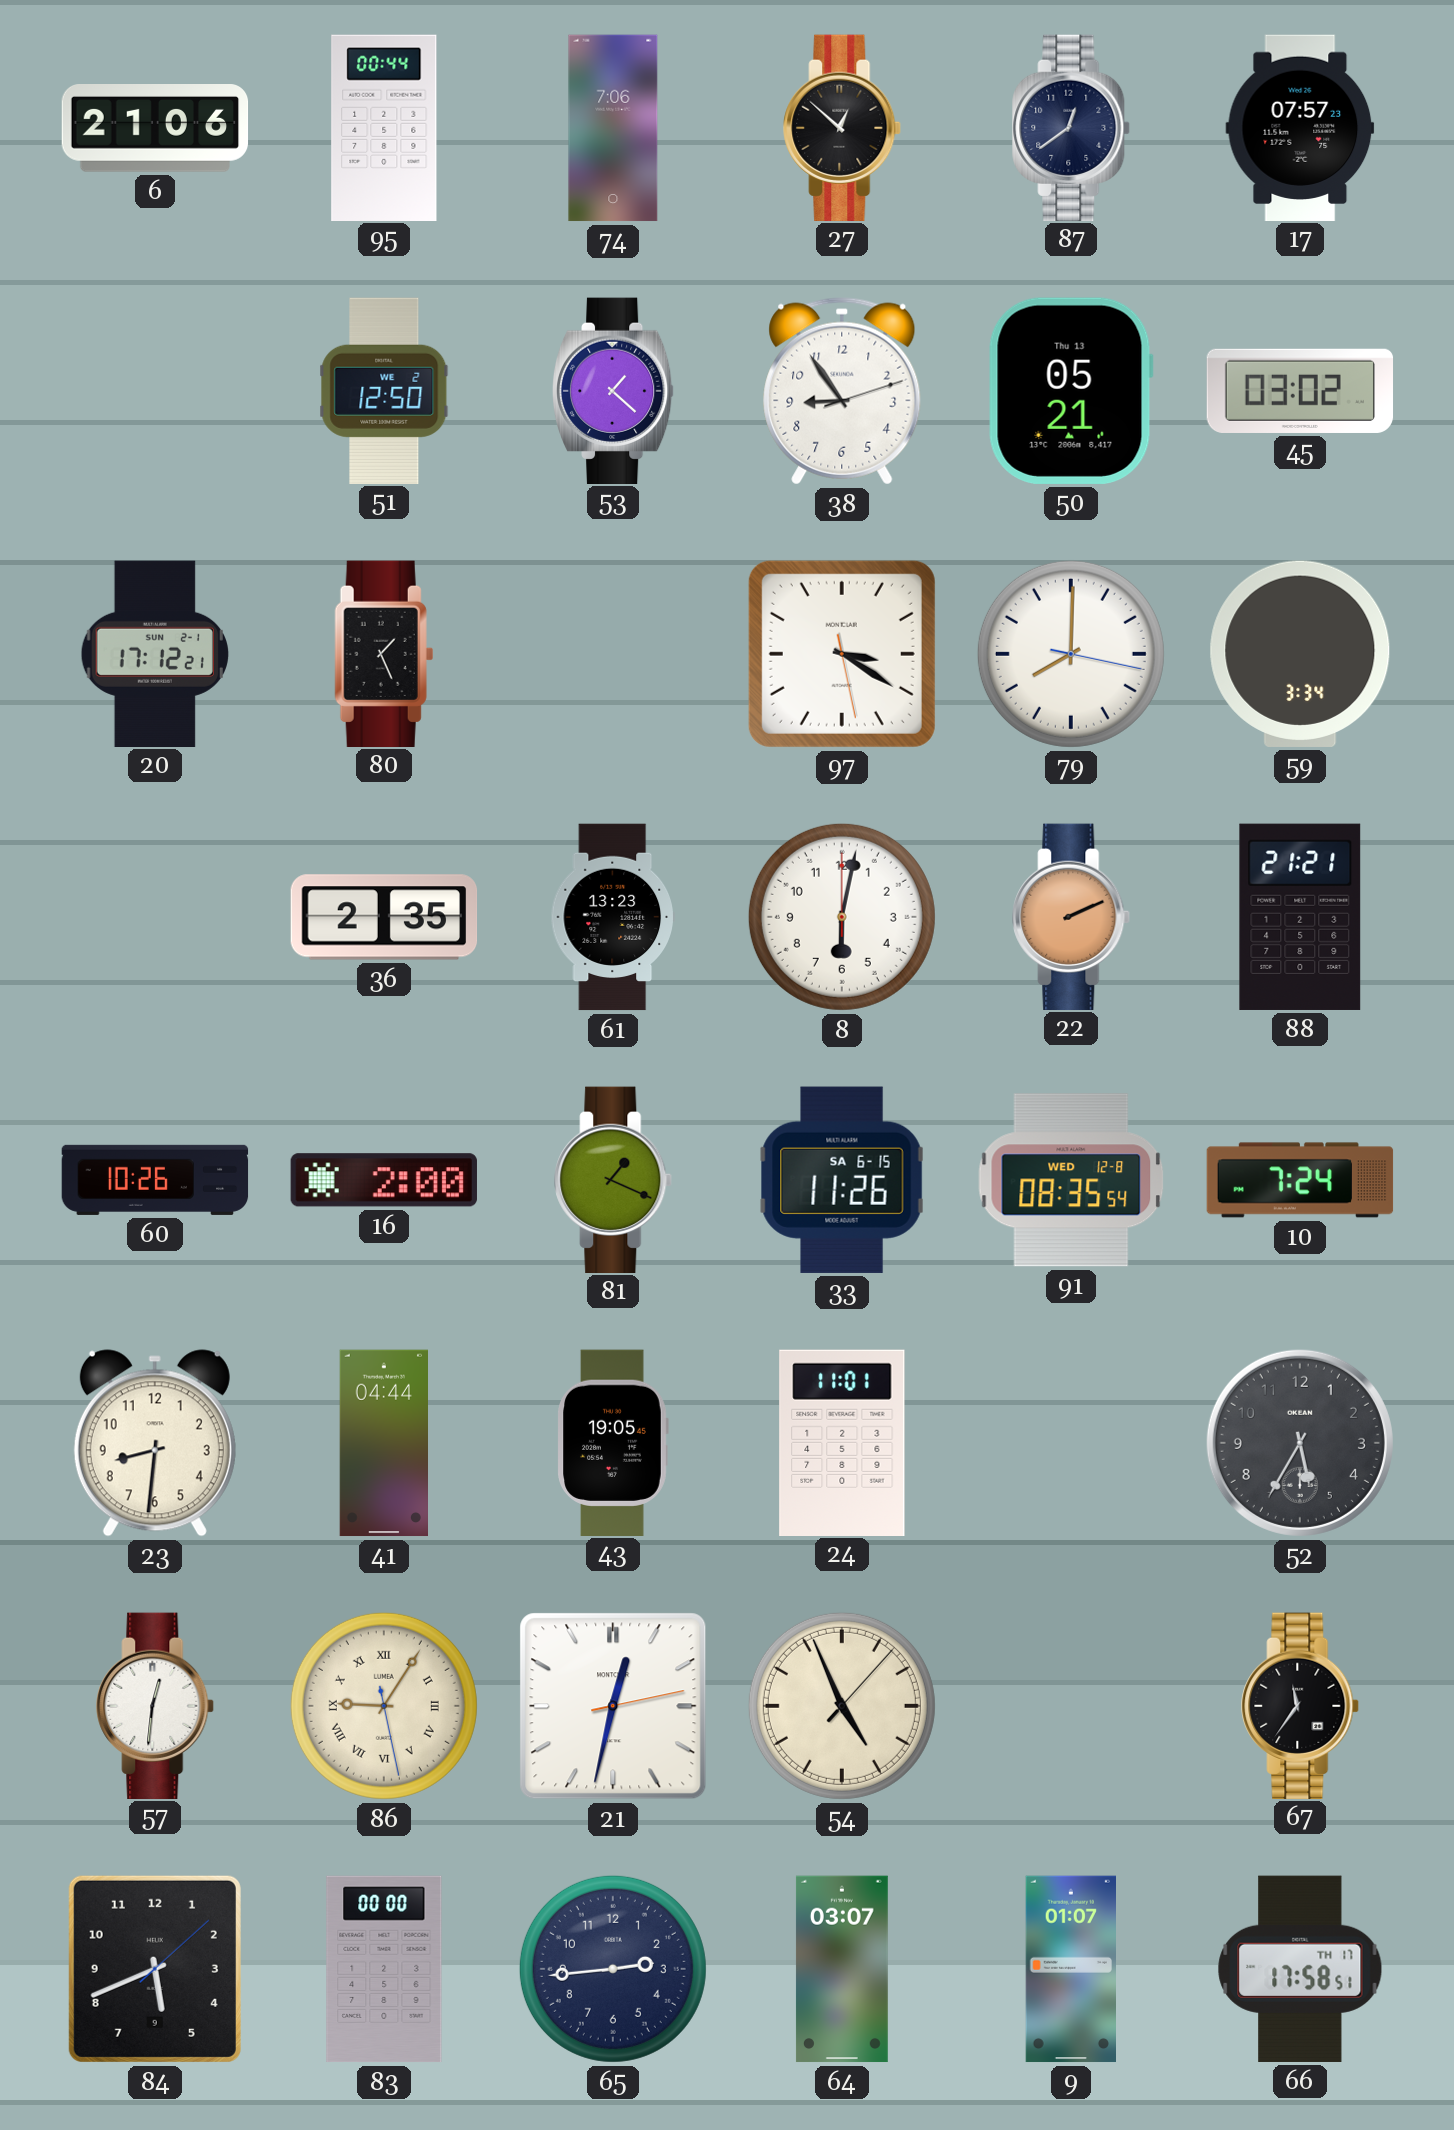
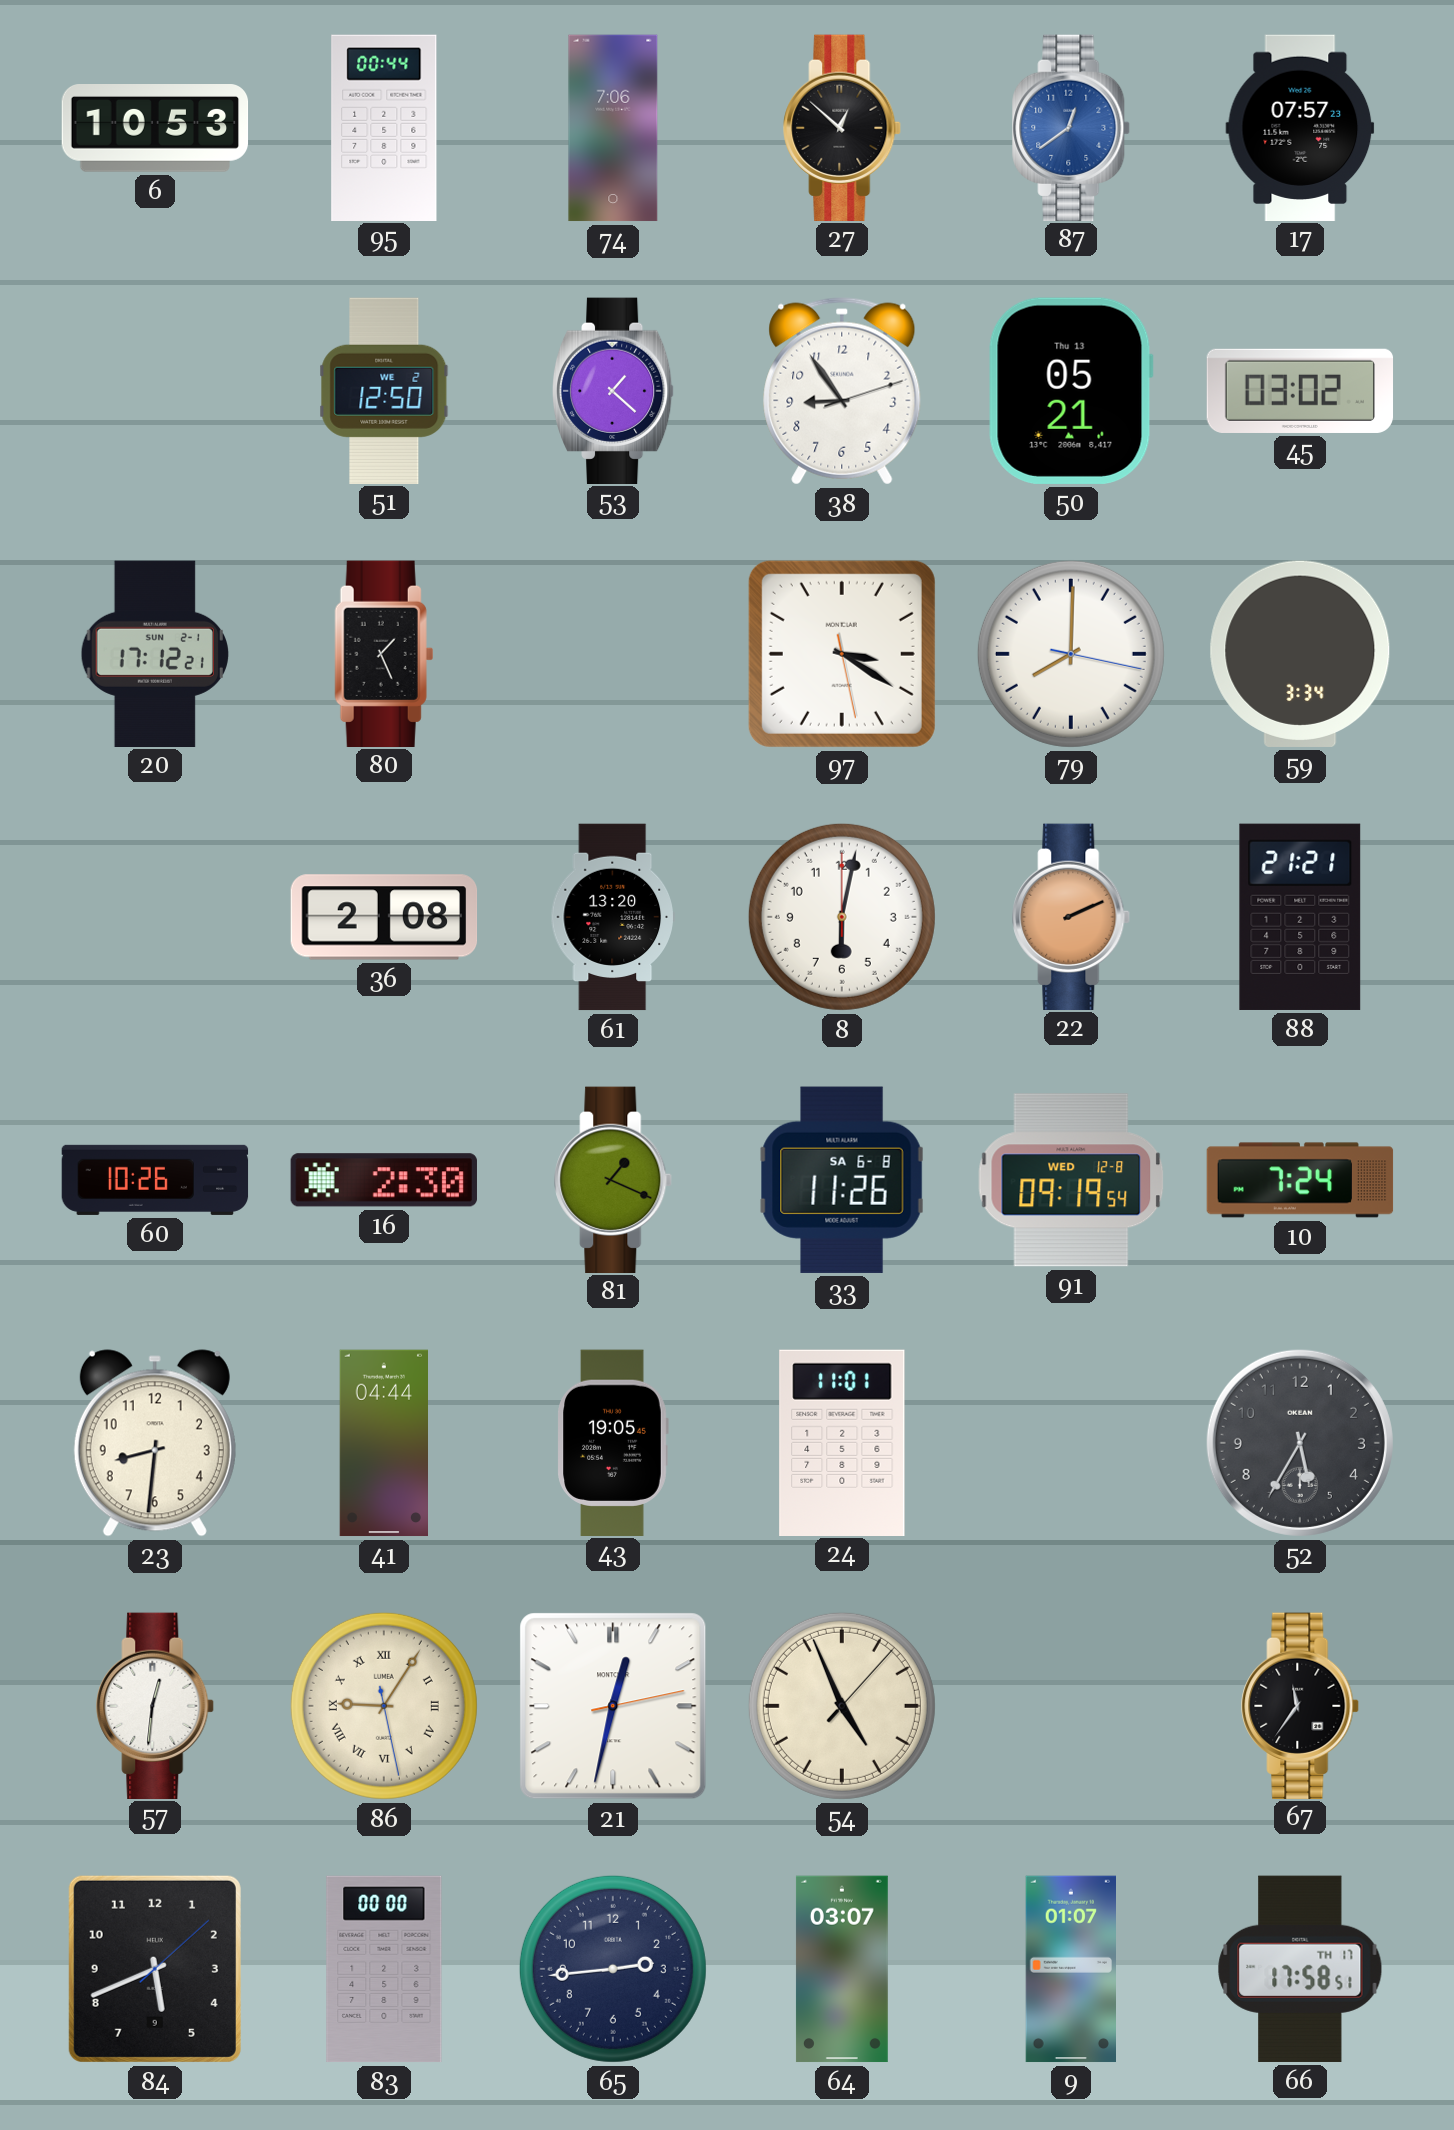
6: 21:06 -> 10:53 (155, 129)
87 dial: navy -> blue (1072, 127)
36: 2:35 -> 2:08 (384, 917)
61: 13:23 -> 13:20 (612, 917)
16: 2:00 -> 2:30 (384, 1180)
33 date: SA 6-15 -> SA 6-8 (842, 1180)
91: 08:35 -> 09:19 (1071, 1180)
